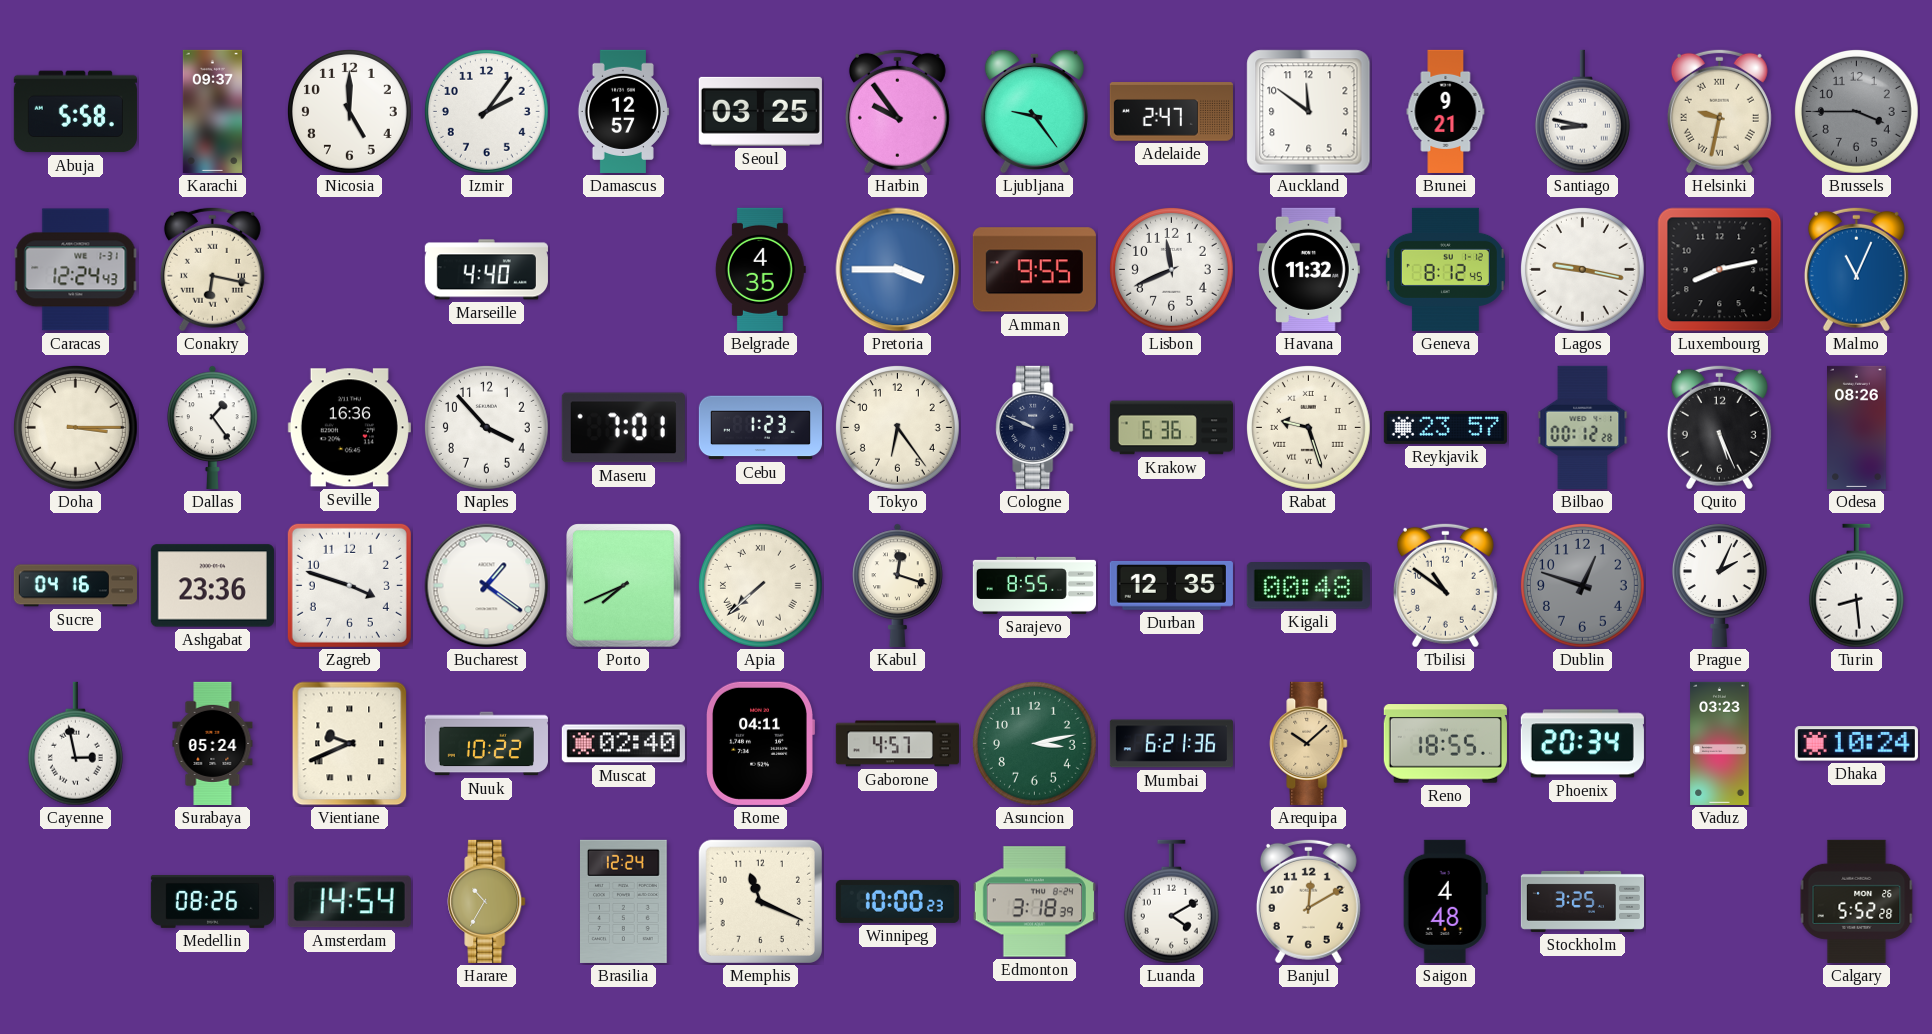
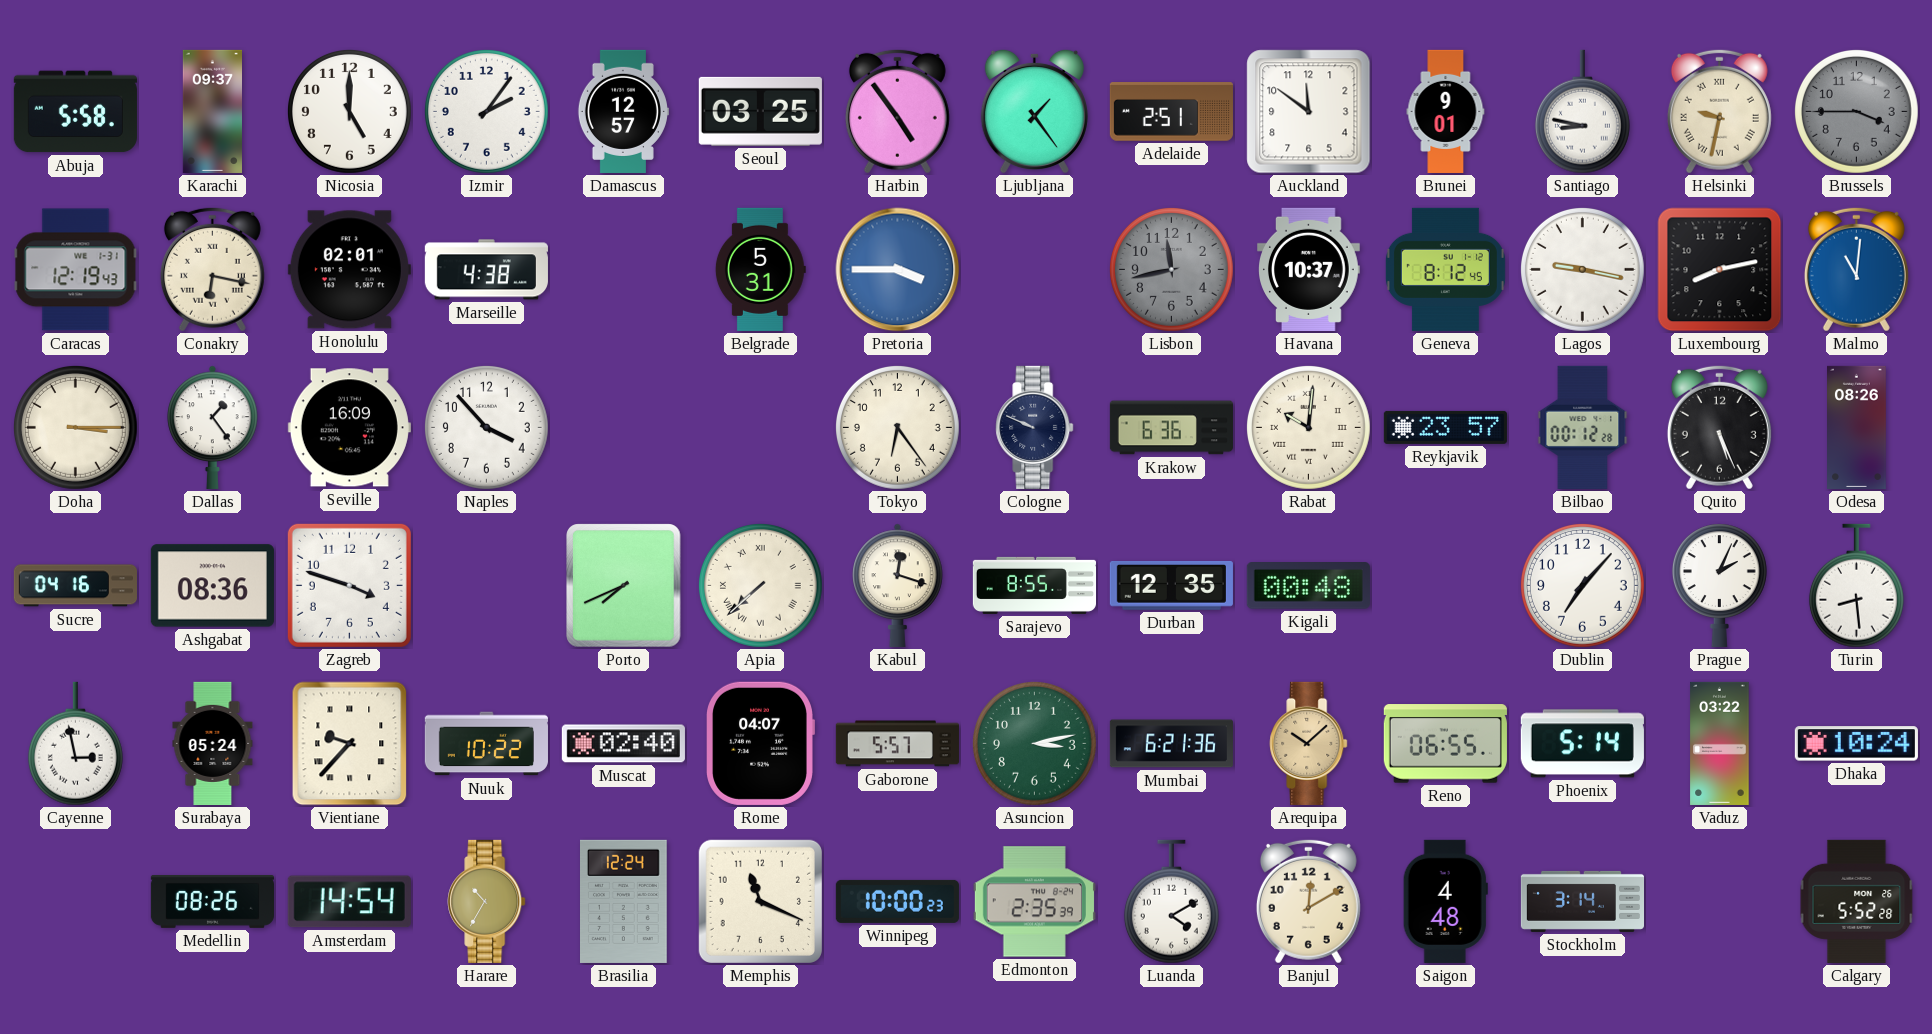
Harbin: 9:54 -> 4:54 (897, 111)
Ljubljana: 9:24 -> 1:24 (1034, 111)
Adelaide: 2:47 -> 2:51 (1171, 112)
Brunei: 9:21 -> 9:01 (1446, 111)
Caracas: 12:24 -> 12:19 (76, 270)
Honolulu: none -> 02:01 (349, 270)
Marseille: 4:40 -> 4:38 (486, 270)
Belgrade: 4:35 -> 5:31 (760, 269)
Amman: 9:55 -> none (1034, 270)
Lisbon: 11:41 -> 11:43 (1171, 269)
Lisbon dial: white -> grey (1171, 269)
Havana: 11:32 -> 10:37 (1309, 269)
Malmo: 11:04 -> 11:01 (1856, 269)
Seville: 16:36 -> 16:09 (349, 428)
Maseru: 7:01 -> none (623, 428)
Cebu: 1:23 -> none (760, 428)
Rabat: 9:27 -> 10:01 (1308, 427)
Ashgabat: 23:36 -> 08:36 (212, 586)
Bucharest: 1:21 -> none (487, 586)
Tbilisi: 10:51 -> none (1445, 585)
Dublin: 12:48 -> 7:07 (1582, 585)
Dublin dial: grey -> white (1582, 585)
Vientiane: 9:41 -> 9:37 (350, 744)
Rome: 04:11 -> 04:07 (761, 743)
Gaborone: 4:57 -> 5:57 (897, 744)
Reno: 18:55 -> 06:55 (1445, 744)
Phoenix: 20:34 -> 5:14 (1582, 744)
Vaduz: 03:23 -> 03:22 (1720, 743)
Edmonton: 3:18 -> 2:35 (1034, 902)
Stockholm: 3:25 -> 3:14 (1582, 901)
